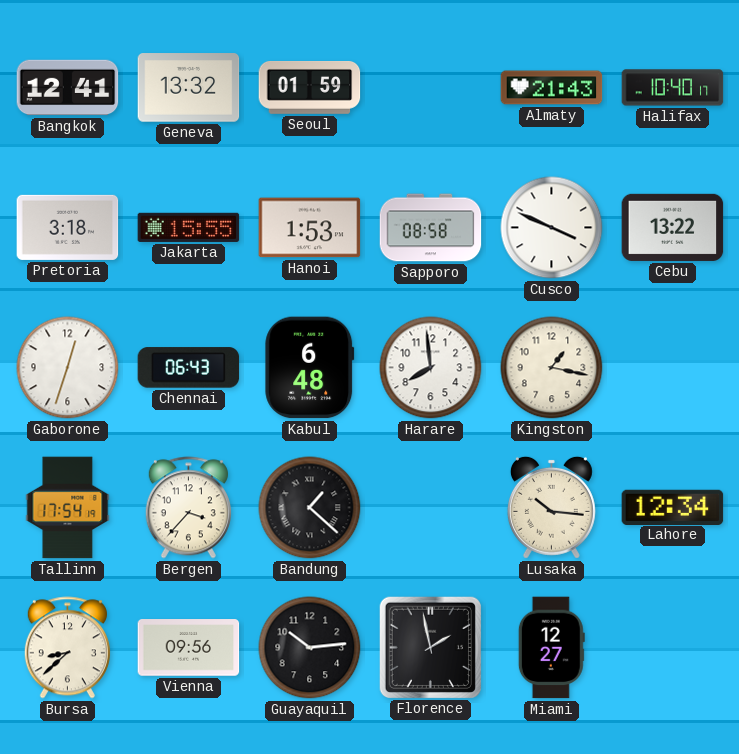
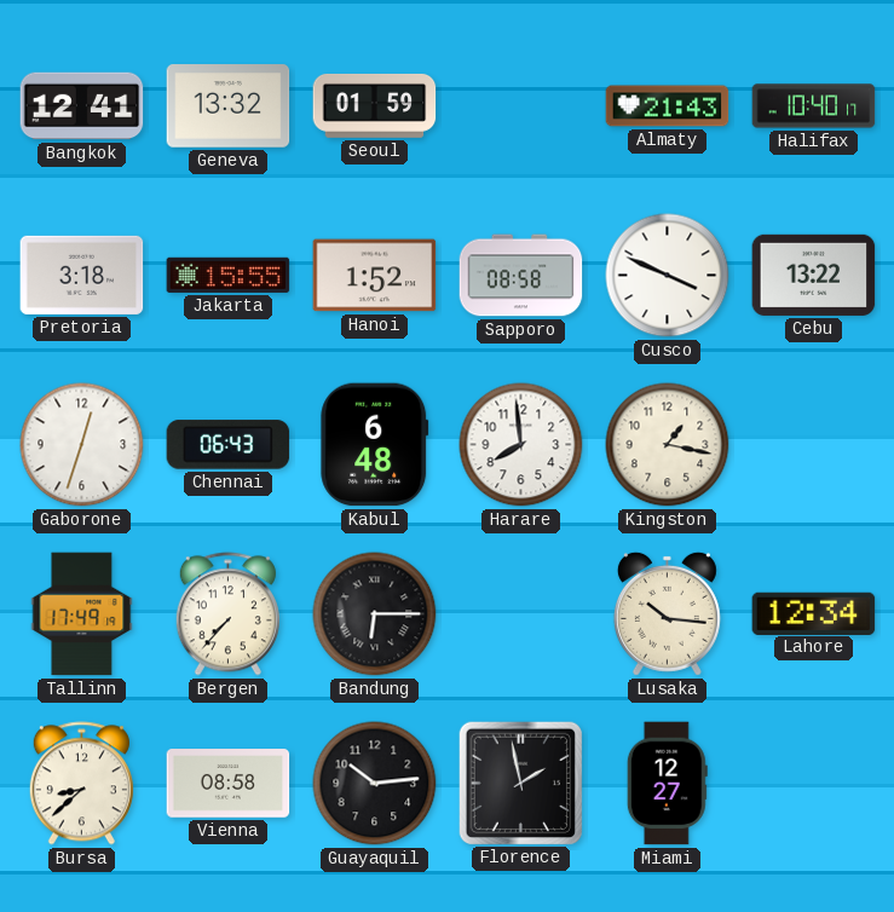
Hanoi: 1:53 -> 1:52 (375, 276)
Tallinn: 17:54 -> 17:49 (82, 614)
Bergen: 3:37 -> 7:37 (227, 614)
Bandung: 1:22 -> 6:15 (375, 614)
Vienna: 09:56 -> 08:58 (229, 784)
